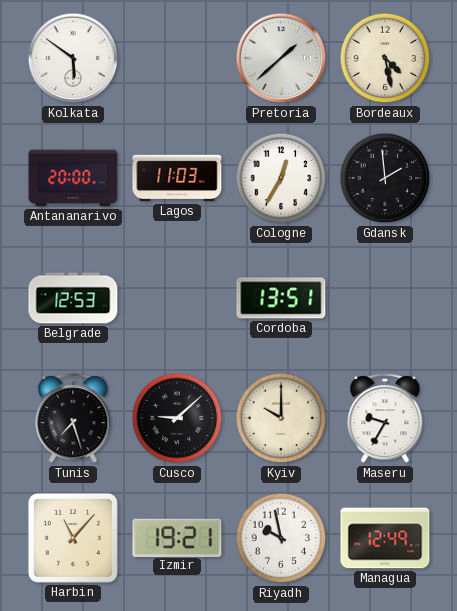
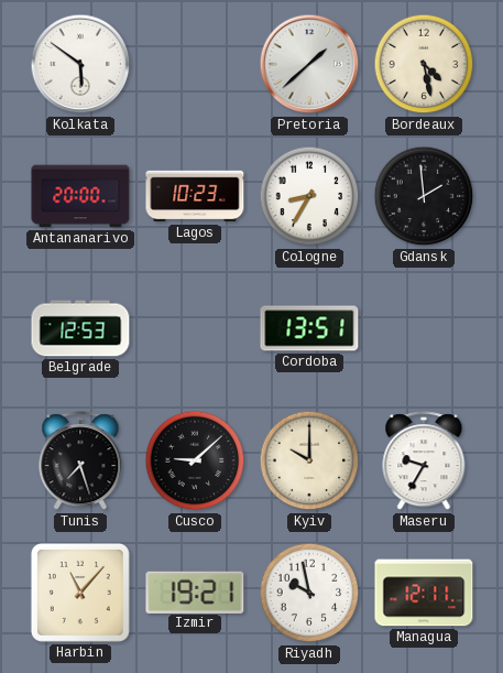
Lagos: 11:03 -> 10:23 (195, 196)
Cologne: 12:35 -> 8:35 (309, 196)
Managua: 12:49 -> 12:11 (424, 593)
